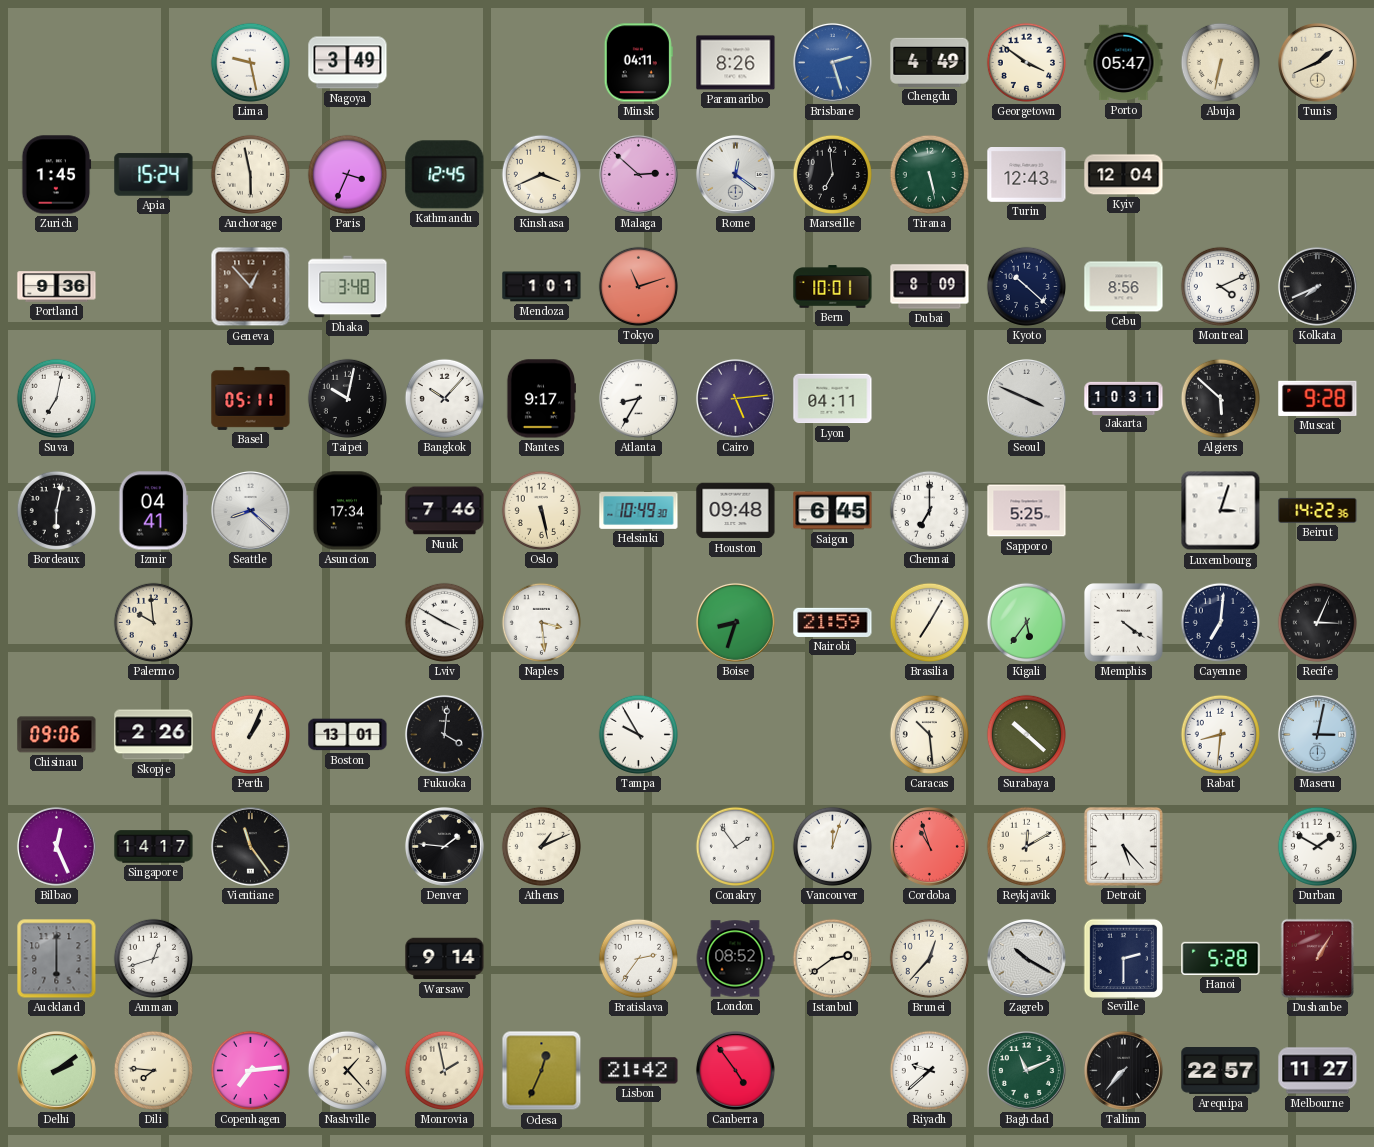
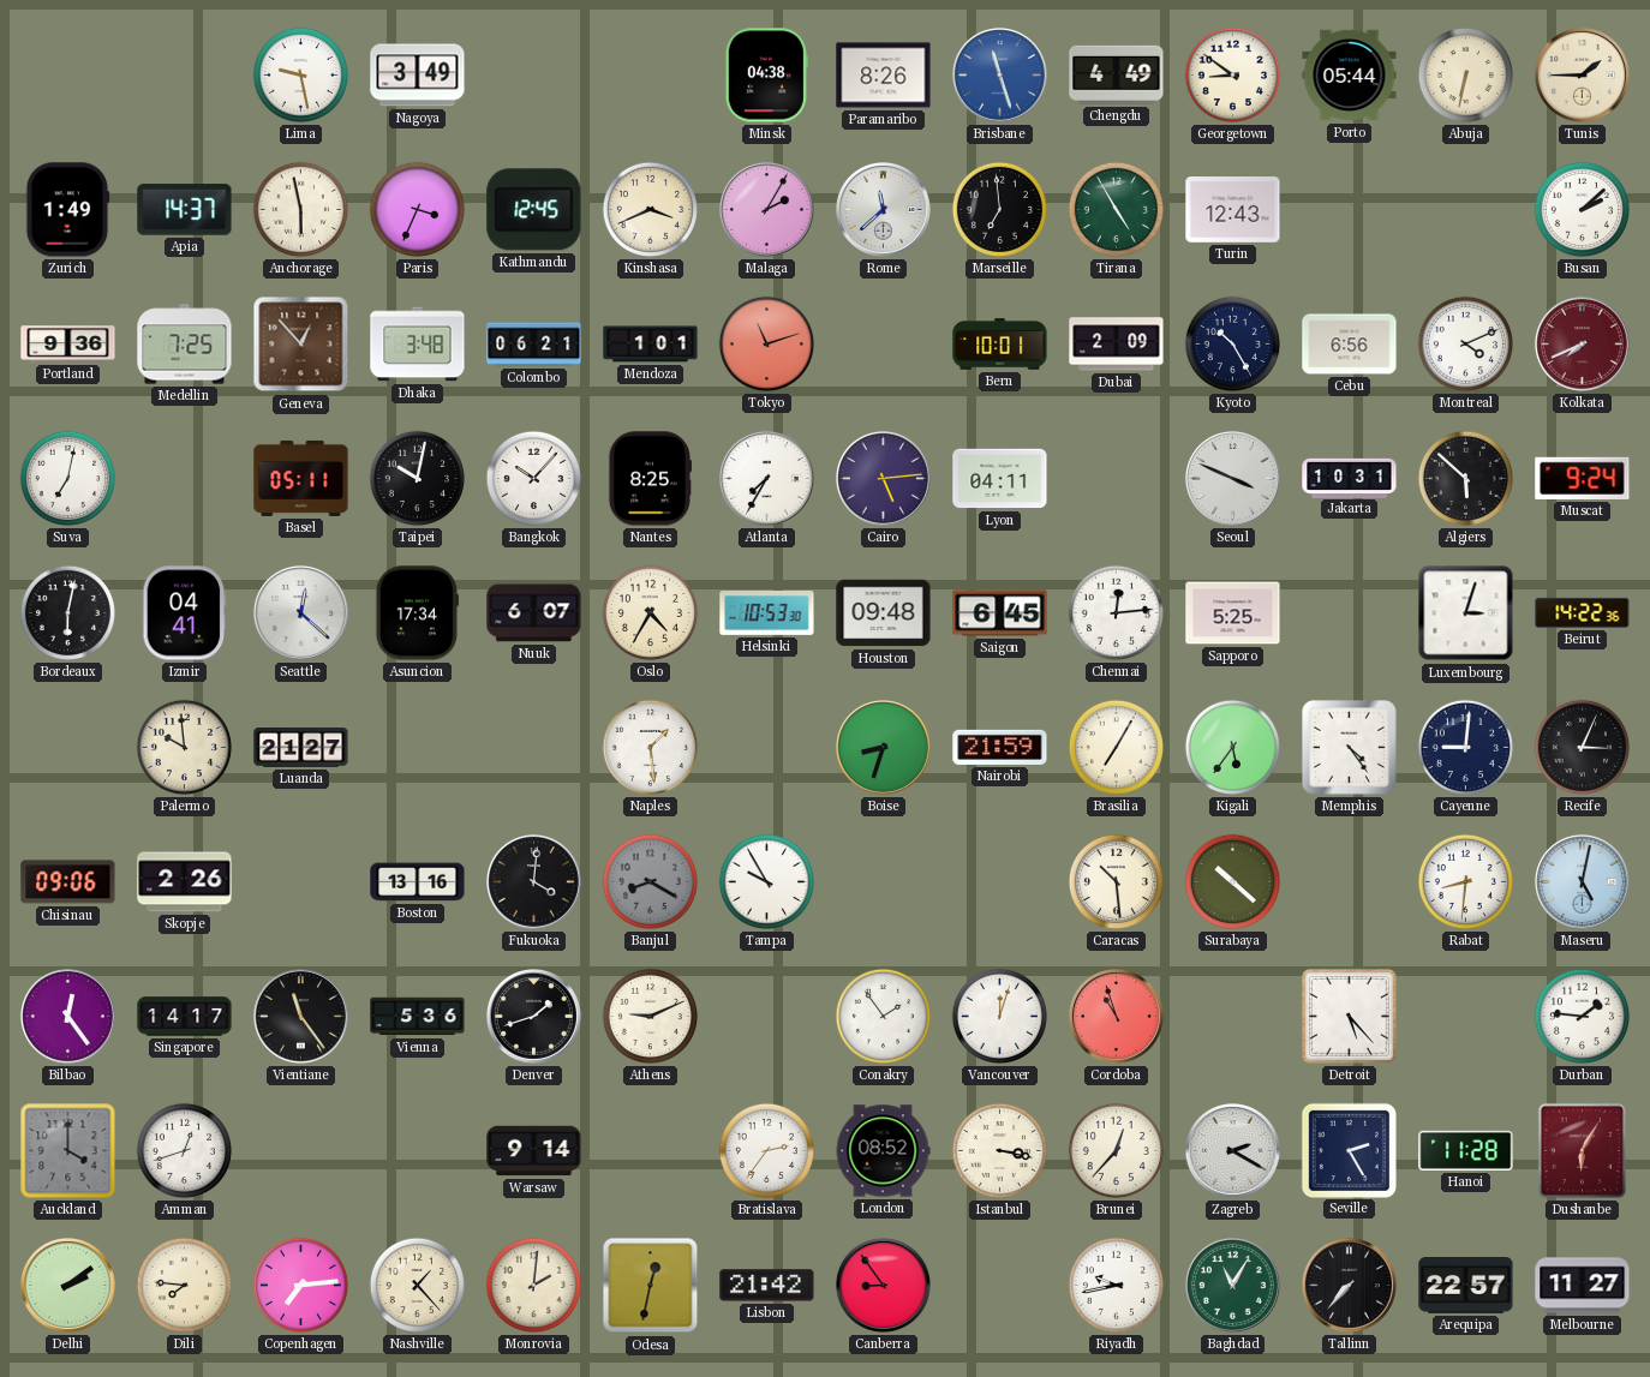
Minsk: 04:11 -> 04:38 (766, 76)
Brisbane: 2:27 -> 11:27 (999, 74)
Georgetown: 3:51 -> 8:51 (1232, 74)
Porto: 05:47 -> 05:44 (1350, 76)
Tunis: 1:41 -> 1:45 (1582, 74)
Zurich: 1:45 -> 1:49 (68, 210)
Apia: 15:24 -> 14:37 (185, 210)
Malaga: 2:52 -> 2:05 (766, 209)
Rome: 12:21 -> 11:38 (883, 209)
Tirana: 5:28 -> 4:55 (1116, 209)
Kyiv: 12:04 -> none (1124, 175)
Busan: none -> 2:08 (1582, 209)
Medellin: none -> 7:25 (185, 345)
Colombo: none -> 06:21 (534, 345)
Dubai: 8:09 -> 2:09 (1117, 345)
Kyoto: 10:22 -> 10:25 (1232, 343)
Cebu: 8:56 -> 6:56 (1350, 345)
Kolkata dial: black -> burgundy (1582, 343)
Nantes: 9:17 -> 8:25 (648, 479)
Atlanta: 8:35 -> 7:35 (766, 478)
Muscat: 9:28 -> 9:24 (1583, 478)
Seattle: 8:22 -> 12:22 (300, 612)
Nuuk: 7:46 -> 6:07 (534, 613)
Oslo: 5:28 -> 4:35 (650, 612)
Helsinki: 10:49 -> 10:53 (767, 613)
Chennai: 7:00 -> 12:14 (1116, 612)
Luanda: none -> 21:27 (301, 748)
Lviv: 3:50 -> none (444, 622)
Naples: 3:29 -> 1:29 (650, 747)
Memphis: 4:21 -> 4:24 (1350, 748)
Cayenne: 7:01 -> 9:01 (1465, 747)
Perth: 1:04 -> none (250, 734)
Boston: 13:01 -> 13:16 (418, 882)
Banjul: none -> 8:20 (650, 881)
Maseru: 3:02 -> 5:02 (1582, 881)
Bilbao: 12:26 -> 12:24 (67, 1016)
Vienna: none -> 5:36 (418, 1017)
Denver: 1:46 -> 1:42 (533, 1016)
Athens: 1:11 -> 9:11 (650, 1016)
Reykjavik: 12:10 -> none (1026, 846)
Durban: 1:50 -> 1:46 (1582, 1016)
Auckland: 6:00 -> 4:00 (68, 1151)
Istanbul: 2:39 -> 3:17 (999, 1150)
Zagreb: 10:20 -> 2:20 (1232, 1150)
Seville: 2:30 -> 2:25 (1349, 1150)
Hanoi: 5:28 -> 11:28 (1466, 1150)
Dushanbe: 1:05 -> 6:05 (1582, 1150)
Monrovia: 1:58 -> 2:01 (533, 1285)
Odesa: 12:34 -> 12:32 (651, 1286)
Canberra: 4:54 -> 8:54 (883, 1285)
Riyadh: 9:38 -> 9:43 (1116, 1285)
Baghdad: 11:11 -> 11:05 (1232, 1285)
